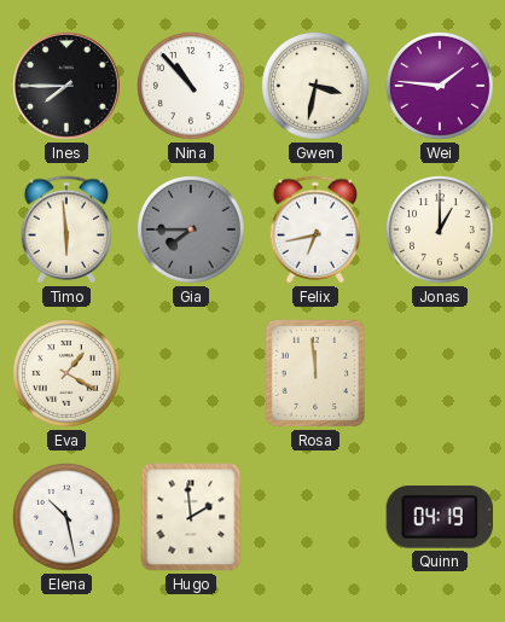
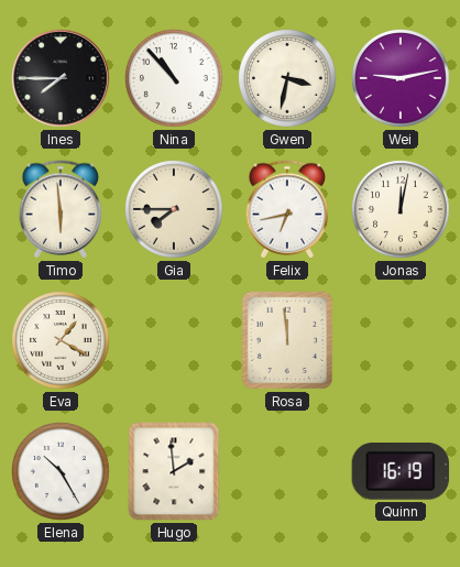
Wei: 1:46 -> 9:13 (402, 79)
Gia dial: grey -> cream (175, 210)
Jonas: 1:00 -> 12:02 (402, 210)
Elena: 10:28 -> 10:25 (62, 472)
Quinn: 04:19 -> 16:19 (399, 472)
